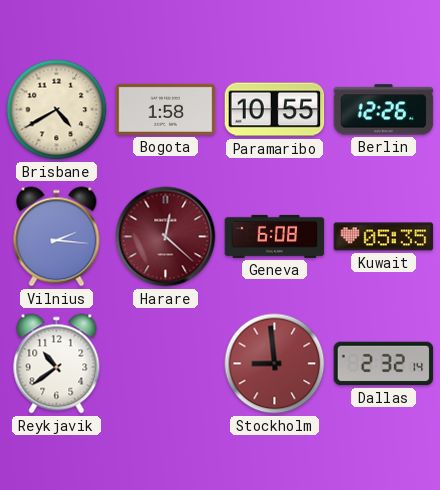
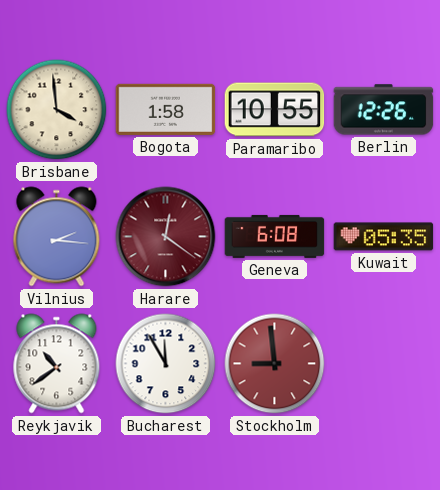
Brisbane: 4:40 -> 3:59 (57, 110)
Harare: 12:22 -> 12:21 (166, 237)
Bucharest: none -> 11:55 (166, 364)
Dallas: 2:32 -> none (384, 364)
